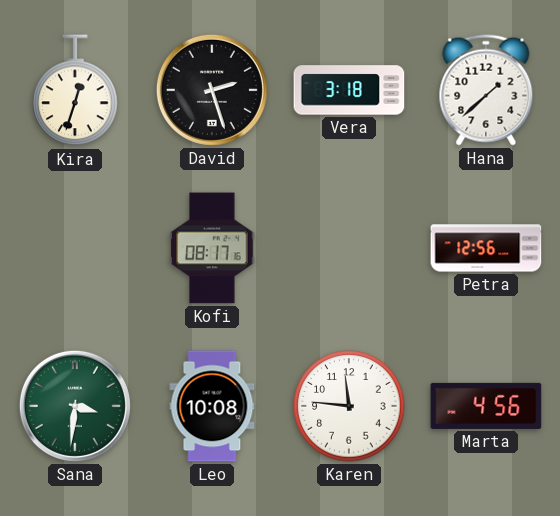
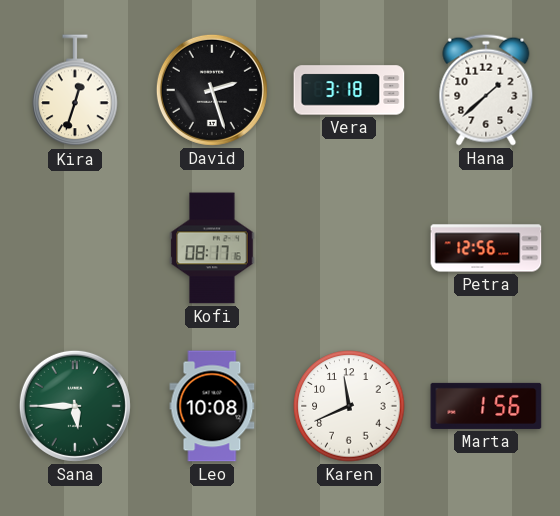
Sana: 3:31 -> 5:45 (75, 406)
Karen: 11:46 -> 11:41 (349, 406)
Marta: 4:56 -> 1:56 (486, 406)
